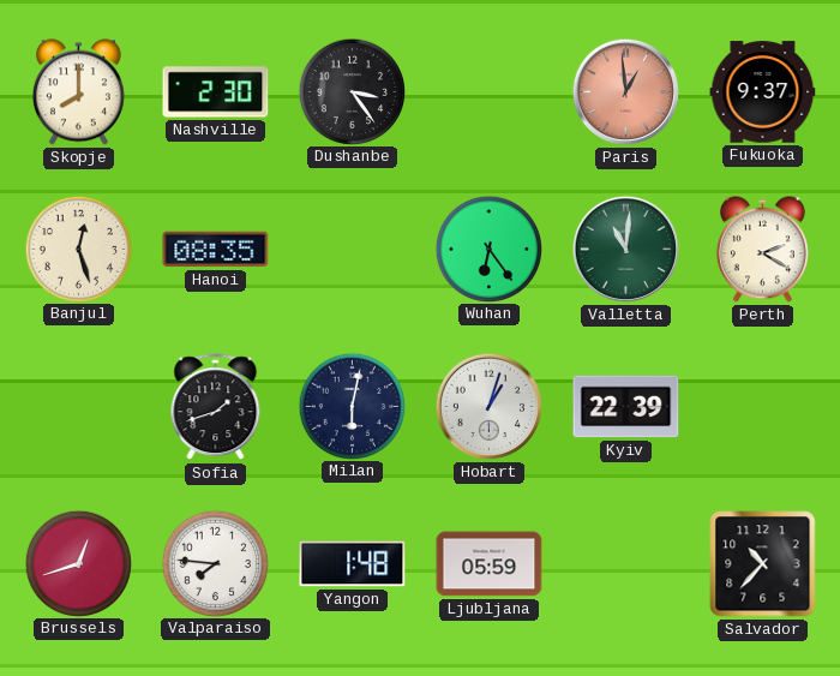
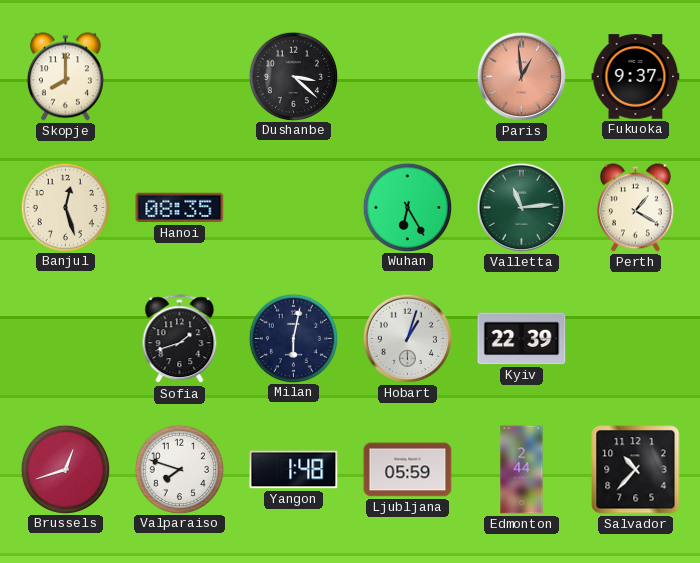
Nashville: 2:30 -> none (216, 92)
Dushanbe: 3:24 -> 3:22 (293, 76)
Wuhan: 6:24 -> 6:25 (407, 207)
Valletta: 11:01 -> 11:14 (521, 207)
Perth: 2:20 -> 1:20 (635, 208)
Valparaiso: 7:46 -> 7:48 (179, 469)
Edmonton: none -> 2:44 (522, 470)
